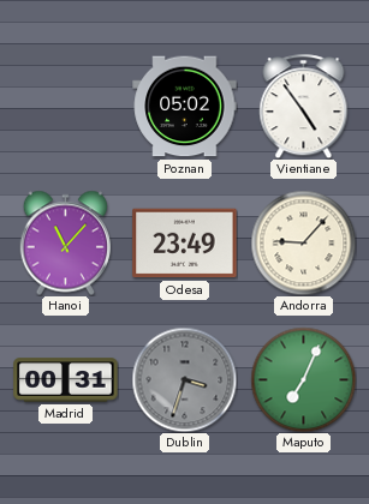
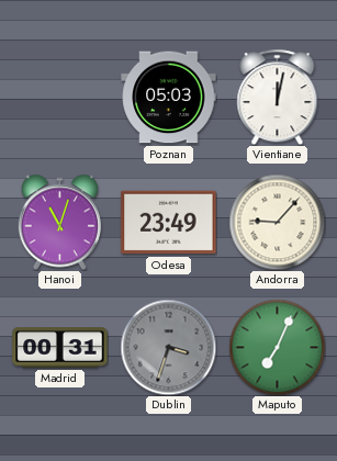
Poznan: 05:02 -> 05:03 (169, 98)
Vientiane: 4:54 -> 12:02 (278, 97)
Hanoi: 11:07 -> 11:03 (59, 222)
